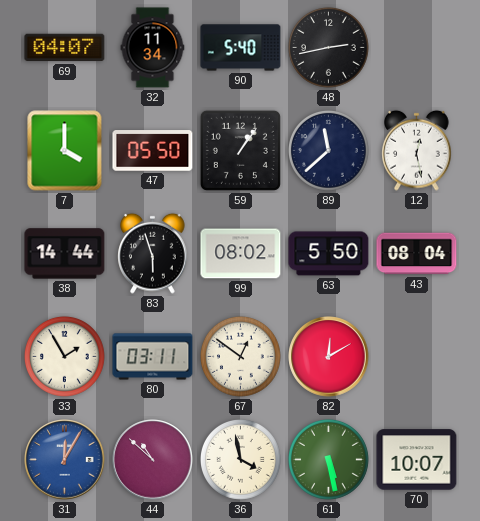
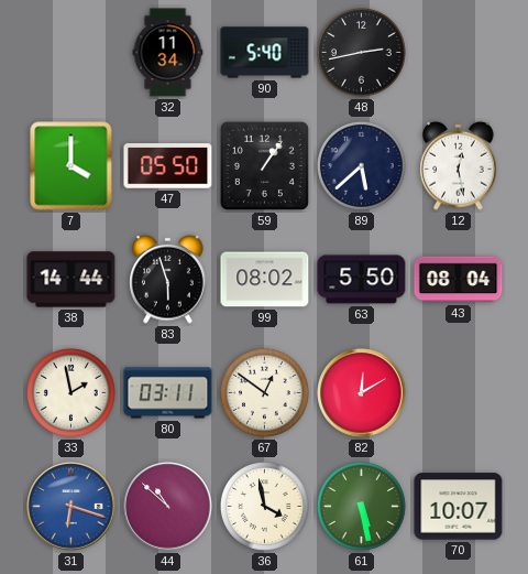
69: 04:07 -> none (65, 48)
89: 11:38 -> 5:38 (361, 166)
33: 1:55 -> 1:58 (70, 393)
31: 12:05 -> 6:18 (71, 507)
